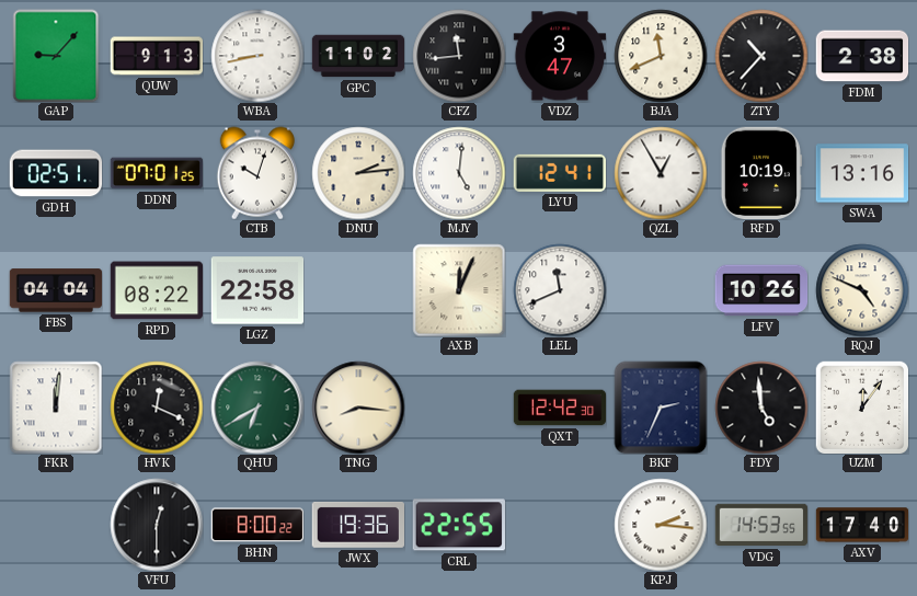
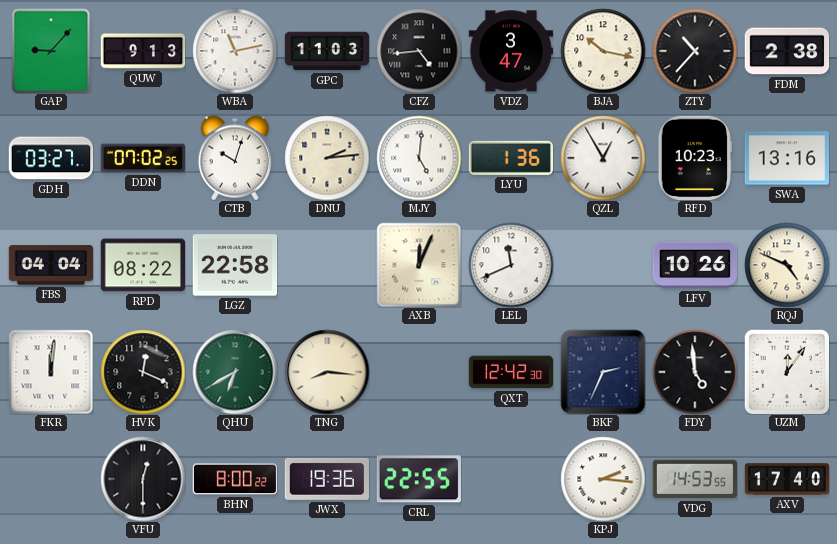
WBA: 8:43 -> 11:13 (235, 51)
GPC: 11:02 -> 11:03 (327, 51)
CFZ: 11:44 -> 4:44 (419, 51)
BJA: 11:41 -> 10:17 (603, 51)
GDH: 02:51 -> 03:27 (51, 158)
DDN: 07:01 -> 07:02 (142, 158)
LYU: 12:41 -> 1:36 (510, 158)
RFD: 10:19 -> 10:23 (695, 158)
